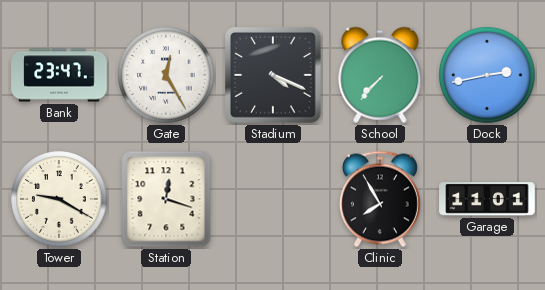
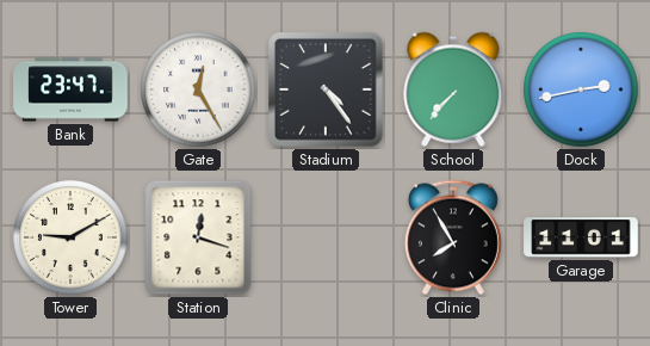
Stadium: 4:19 -> 4:24 (327, 91)
Tower: 9:20 -> 9:10 (70, 237)
